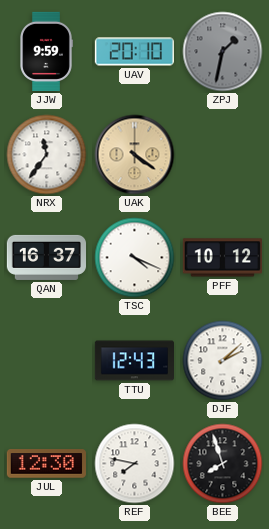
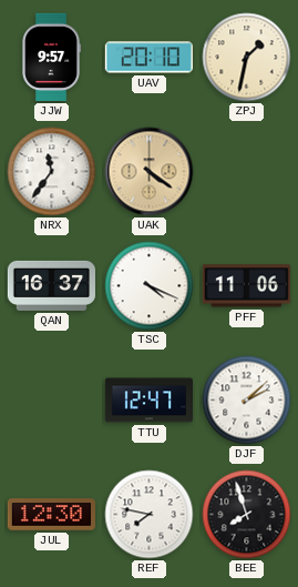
JJW: 9:59 -> 9:57 (51, 57)
ZPJ dial: grey -> cream (247, 58)
PFF: 10:12 -> 11:06 (246, 286)
TTU: 12:43 -> 12:47 (148, 401)
